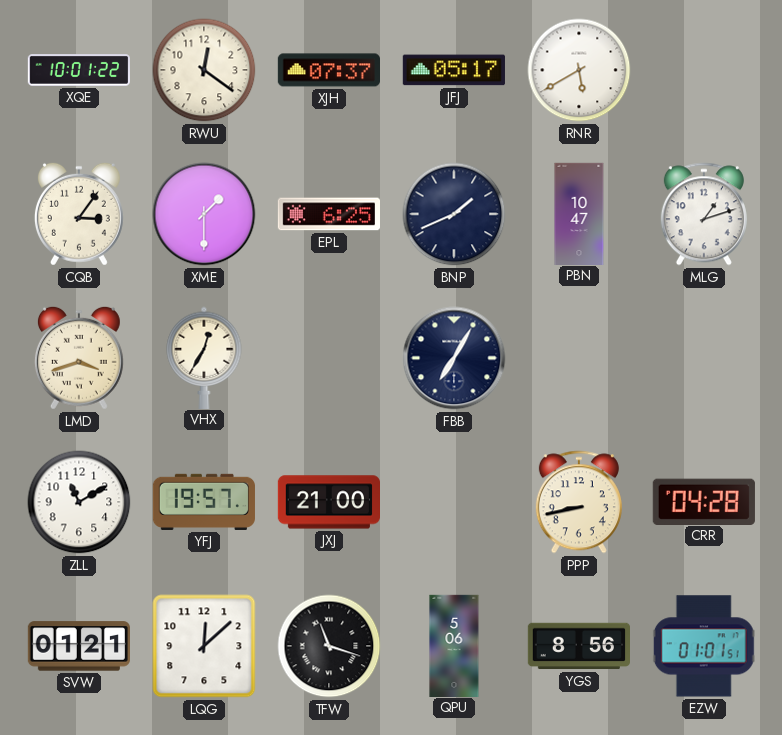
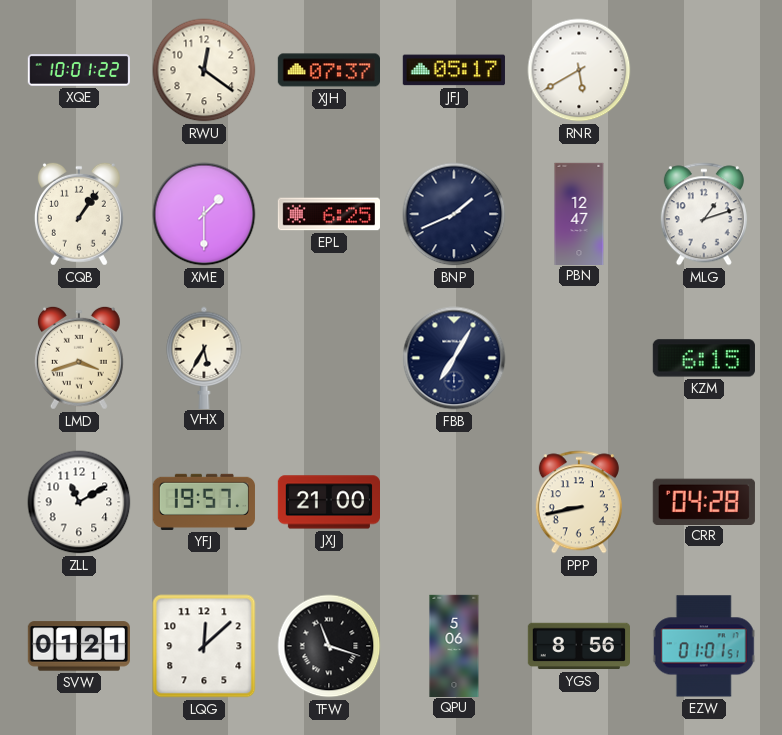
CQB: 3:06 -> 1:06 (79, 214)
PBN: 10:47 -> 12:47 (579, 213)
VHX: 12:35 -> 5:35 (204, 357)
KZM: none -> 6:15 (704, 358)
